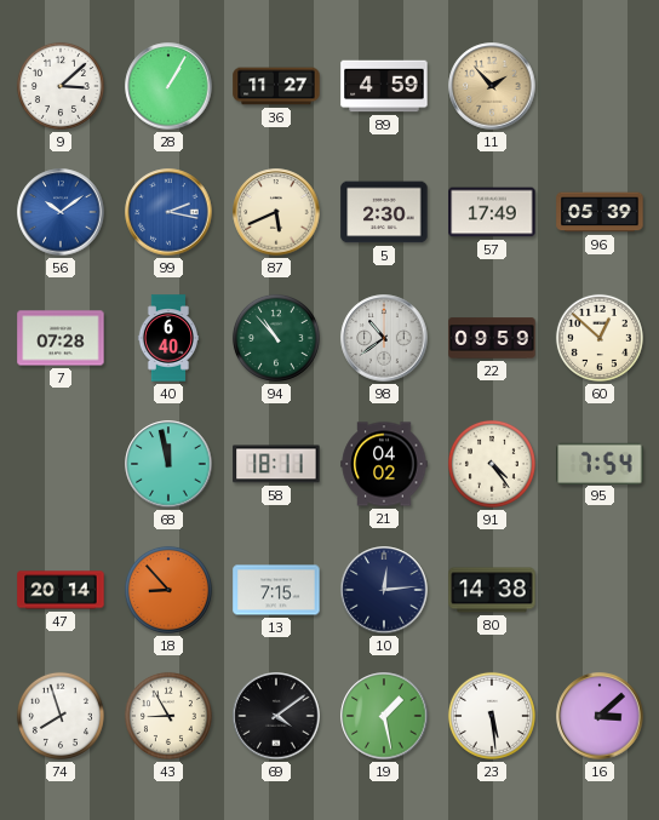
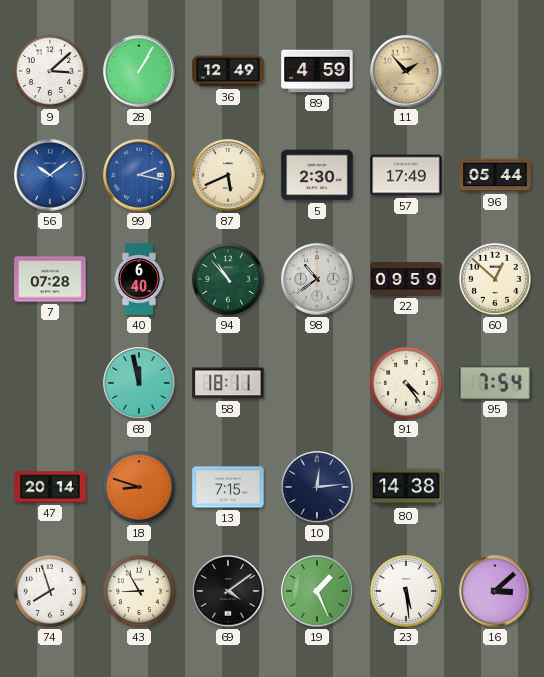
36: 11:27 -> 12:49 (228, 71)
96: 05:39 -> 05:44 (495, 175)
21: 04:02 -> none (384, 464)
18: 8:53 -> 8:48 (139, 487)
19: 1:28 -> 1:26 (317, 591)
